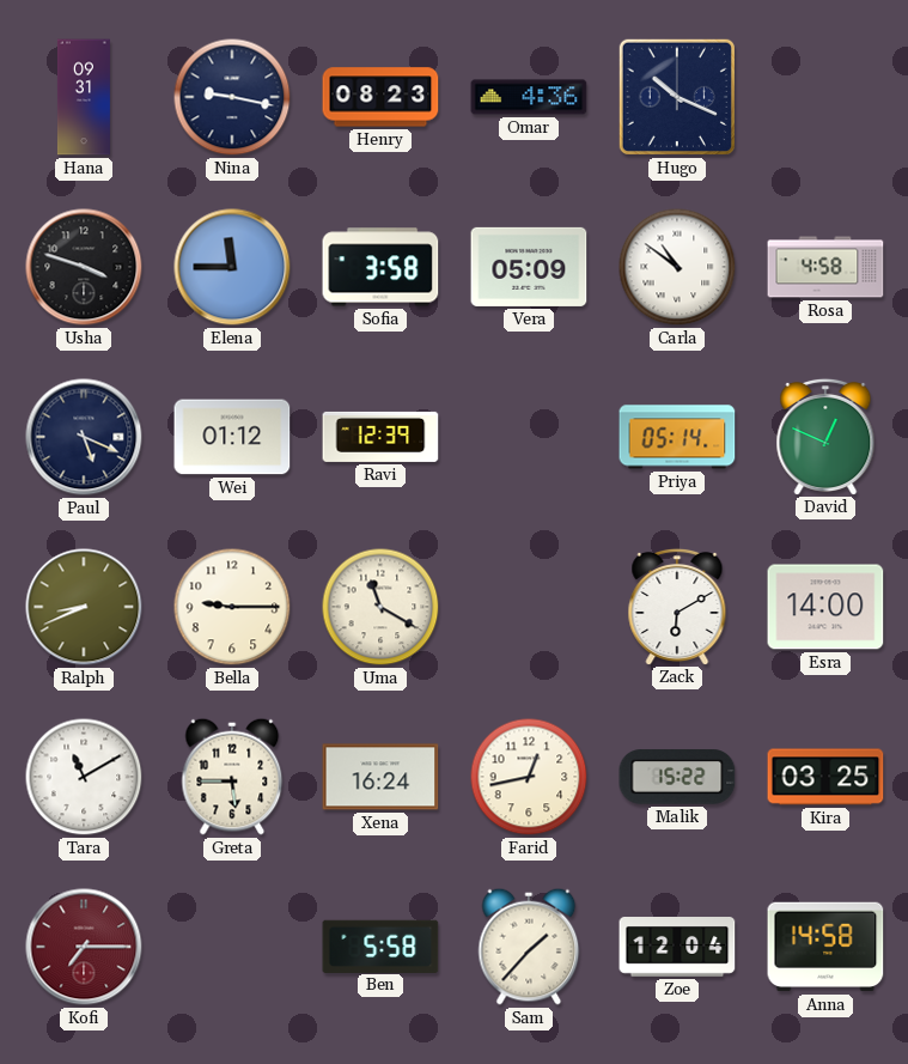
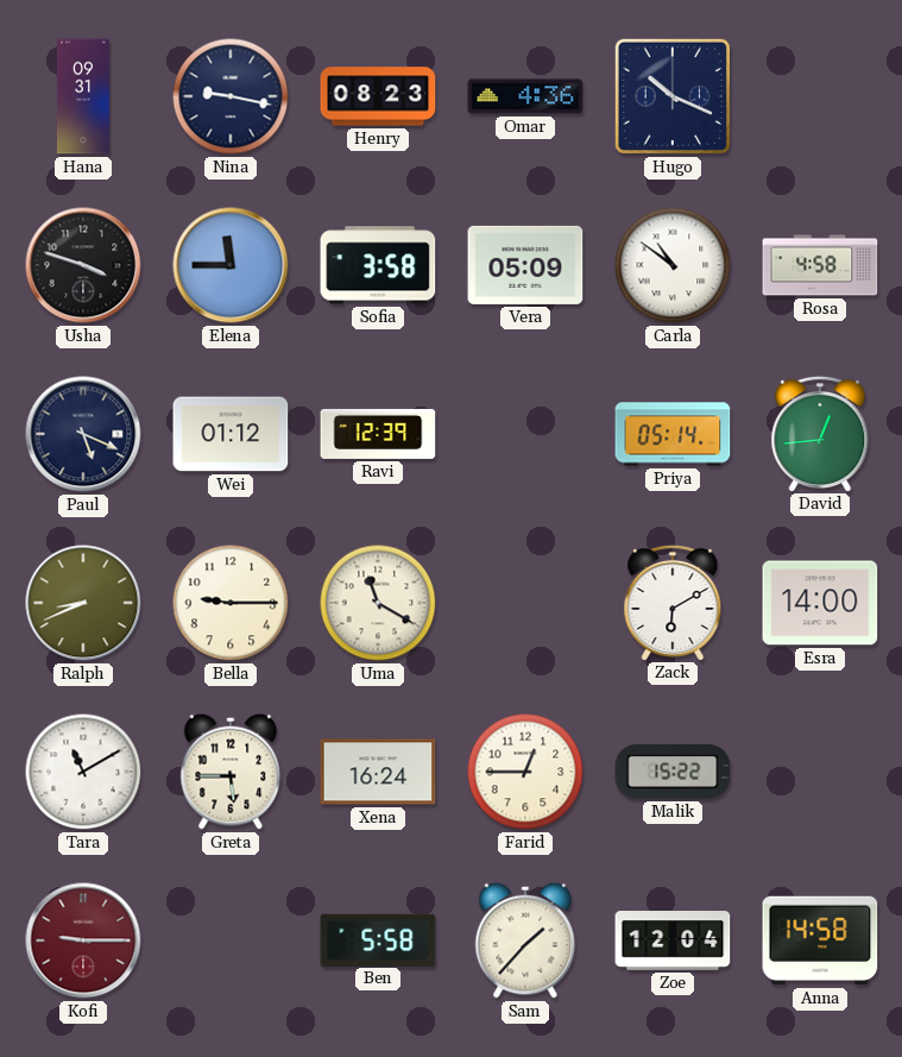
David: 12:49 -> 12:44 (820, 433)
Farid: 12:43 -> 12:45 (525, 772)
Kira: 03:25 -> none (825, 777)
Kofi: 7:15 -> 9:15 (83, 940)
